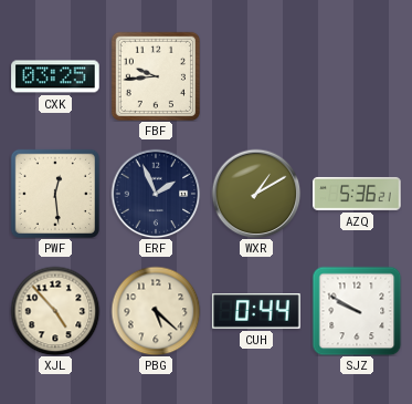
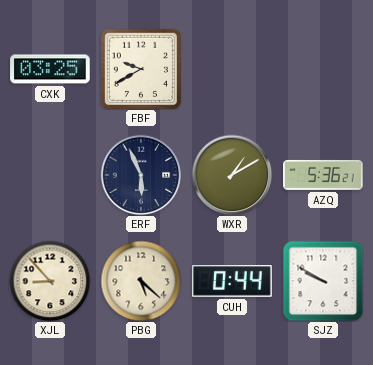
FBF: 9:44 -> 9:40 (141, 69)
PWF: 12:29 -> none (55, 194)
ERF: 1:56 -> 5:56 (141, 175)
XJL: 4:53 -> 8:53 (50, 281)
